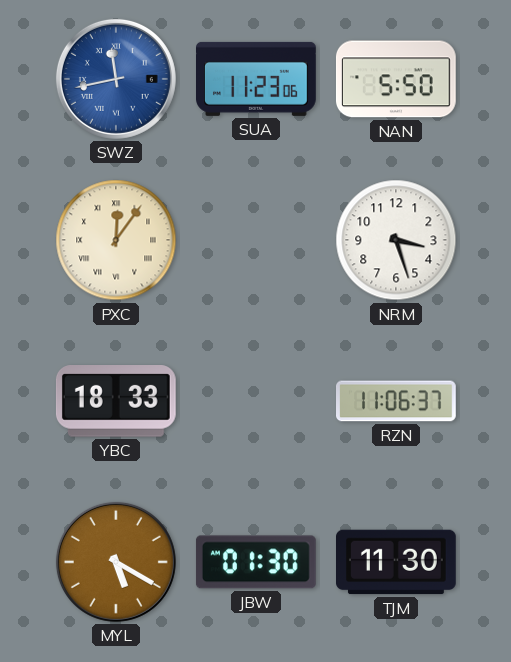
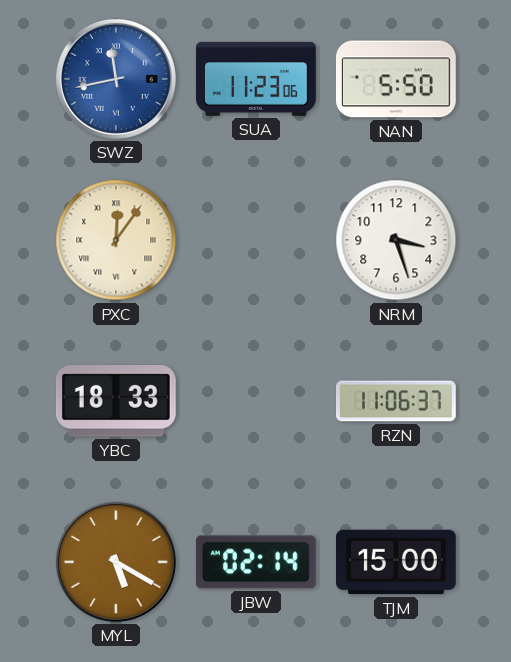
JBW: 01:30 -> 02:14 (256, 562)
TJM: 11:30 -> 15:00 (397, 562)
